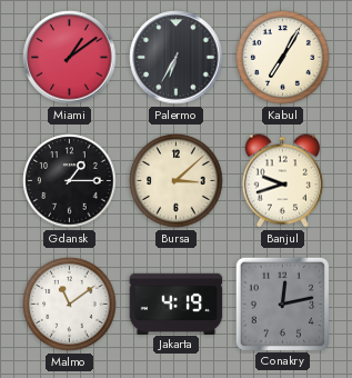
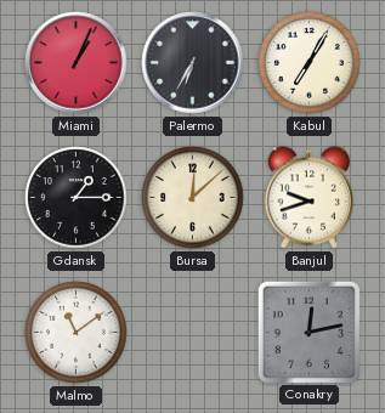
Miami: 1:09 -> 1:04 (77, 63)
Bursa: 3:08 -> 12:08 (193, 198)
Jakarta: 4:19 -> none (177, 304)
